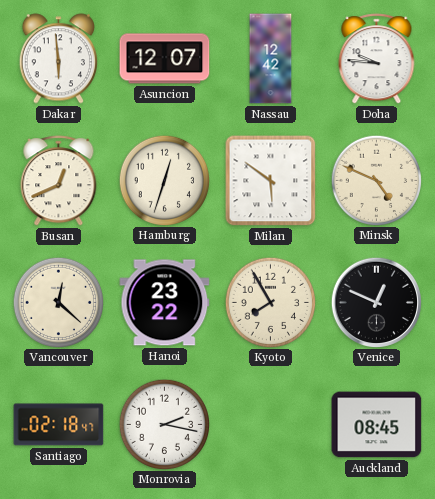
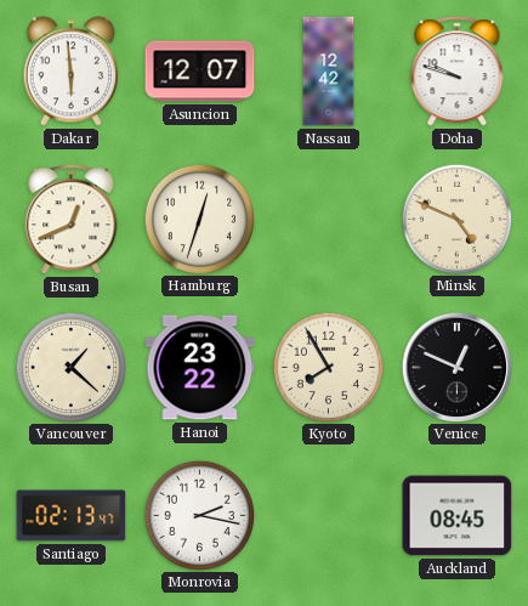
Doha: 9:46 -> 9:48 (458, 72)
Milan: 5:51 -> none (271, 181)
Vancouver: 12:22 -> 1:22 (70, 367)
Santiago: 02:18 -> 02:13 (72, 516)
